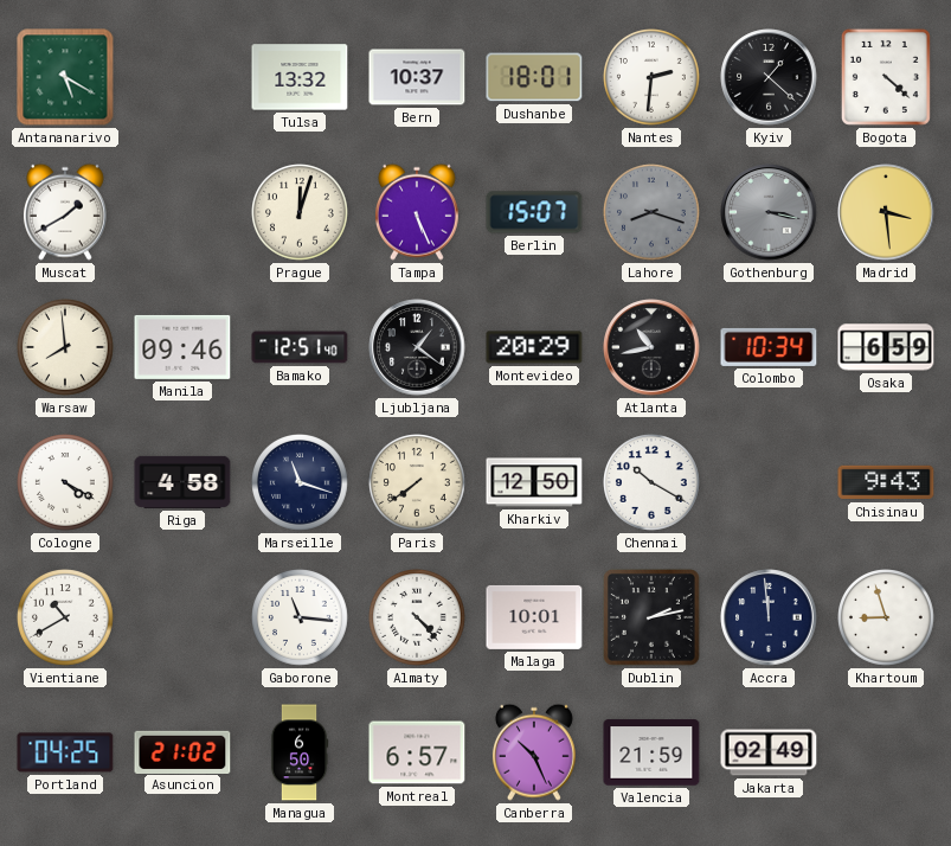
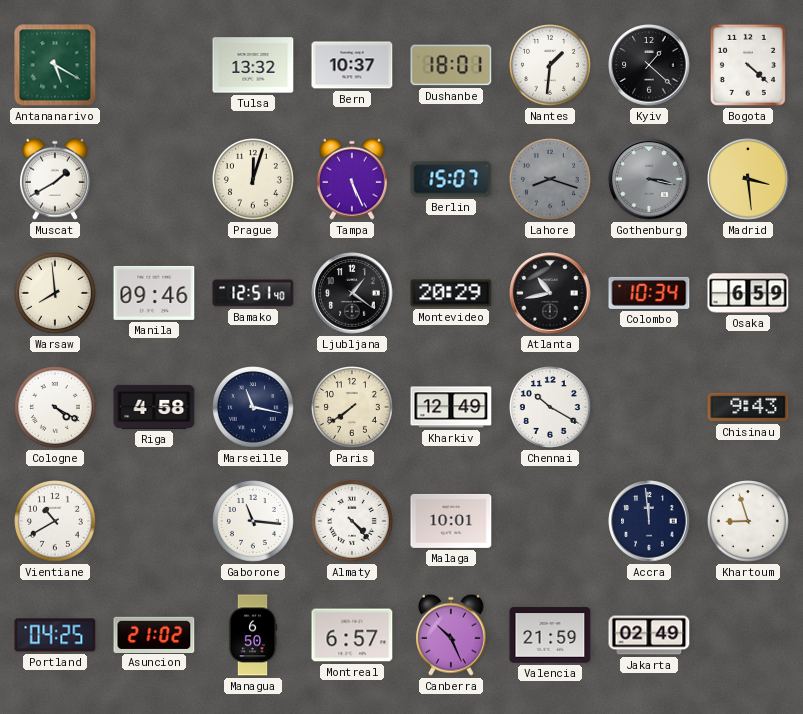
Nantes: 2:31 -> 1:31 (551, 66)
Marseille: 11:18 -> 11:17 (254, 408)
Kharkiv: 12:50 -> 12:49 (451, 407)
Dublin: 2:13 -> none (653, 619)
